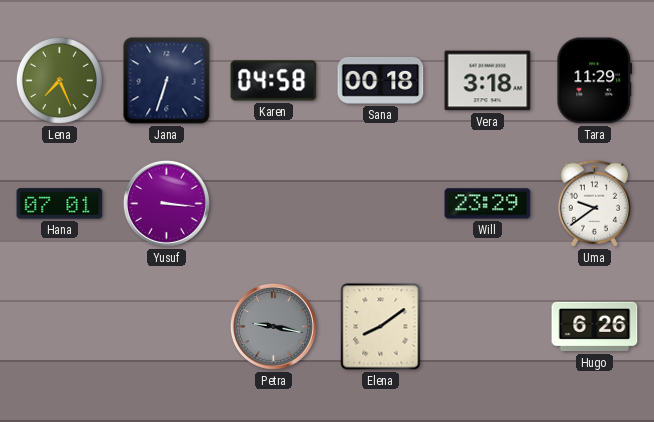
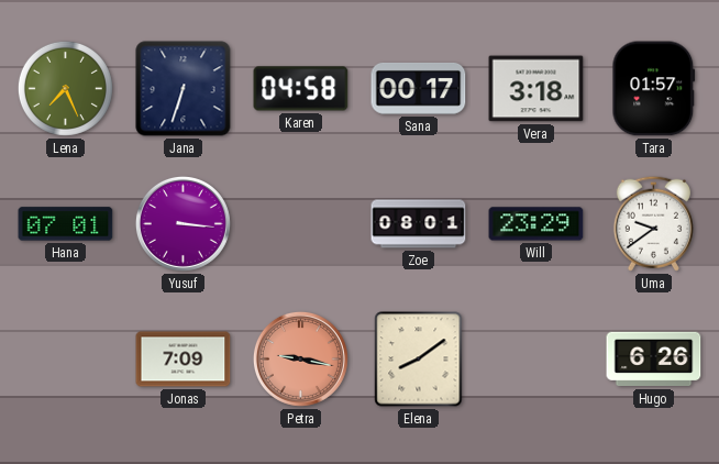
Sana: 00:18 -> 00:17 (419, 89)
Tara: 11:29 -> 01:57 (654, 89)
Zoe: none -> 08:01 (419, 224)
Jonas: none -> 7:09 (184, 360)
Petra dial: grey -> salmon (300, 358)
